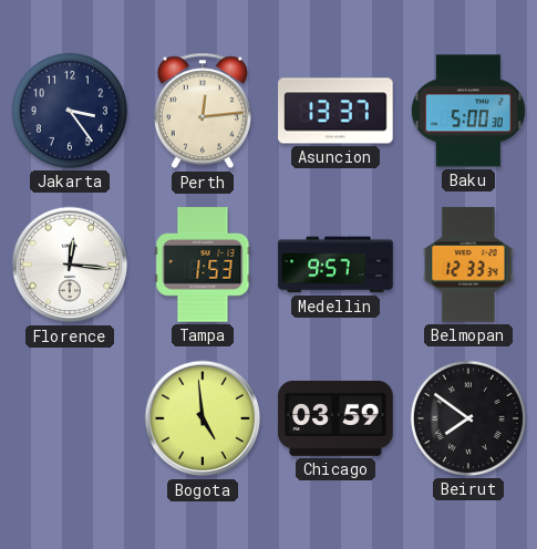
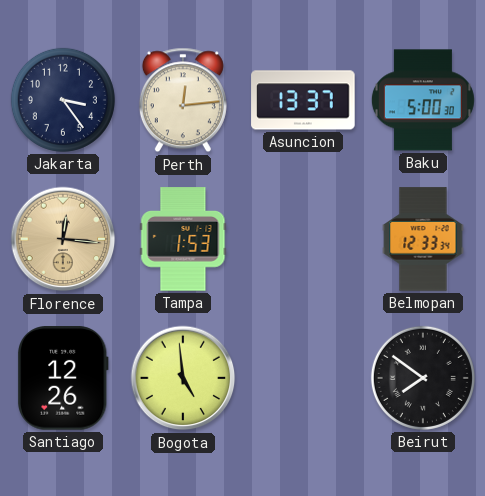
Florence dial: white -> champagne (63, 239)
Medellin: 9:57 -> none (335, 265)
Santiago: none -> 12:26 (63, 378)
Chicago: 03:59 -> none (335, 418)
